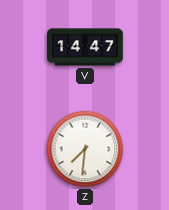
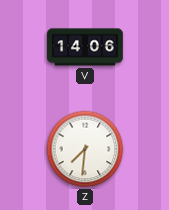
V: 14:47 -> 14:06 (85, 47)
